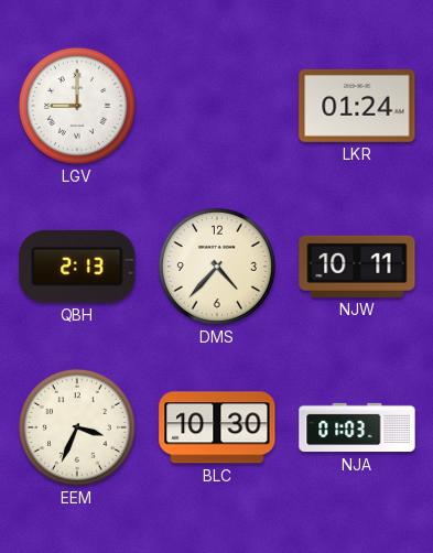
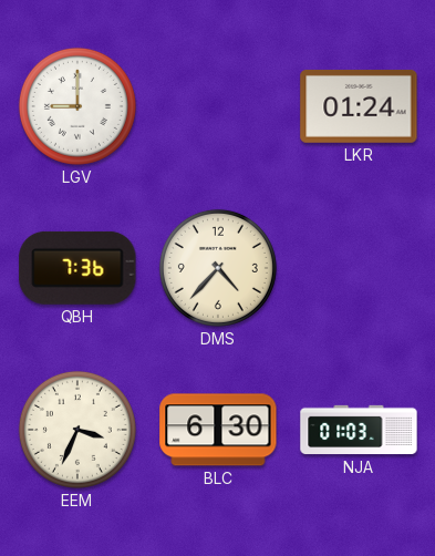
QBH: 2:13 -> 7:36 (77, 268)
NJW: 10:11 -> none (357, 267)
BLC: 10:30 -> 6:30 (218, 430)
